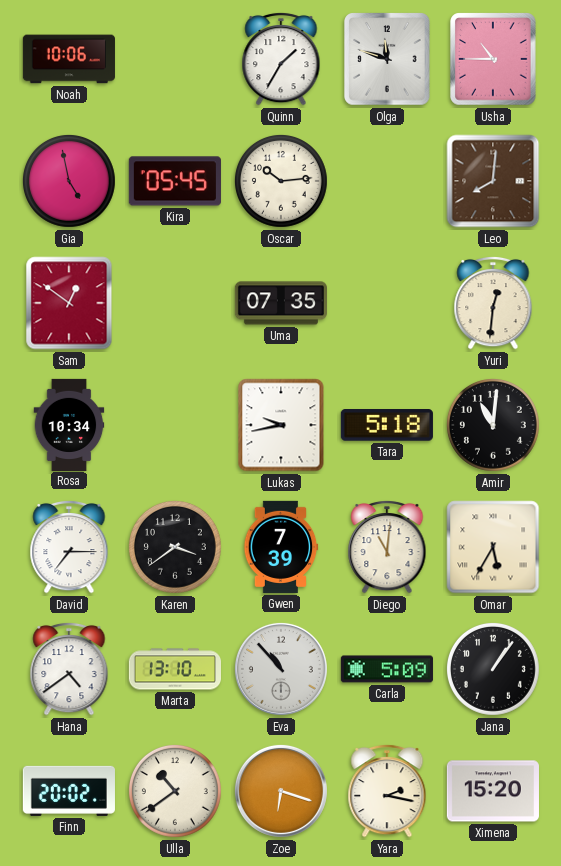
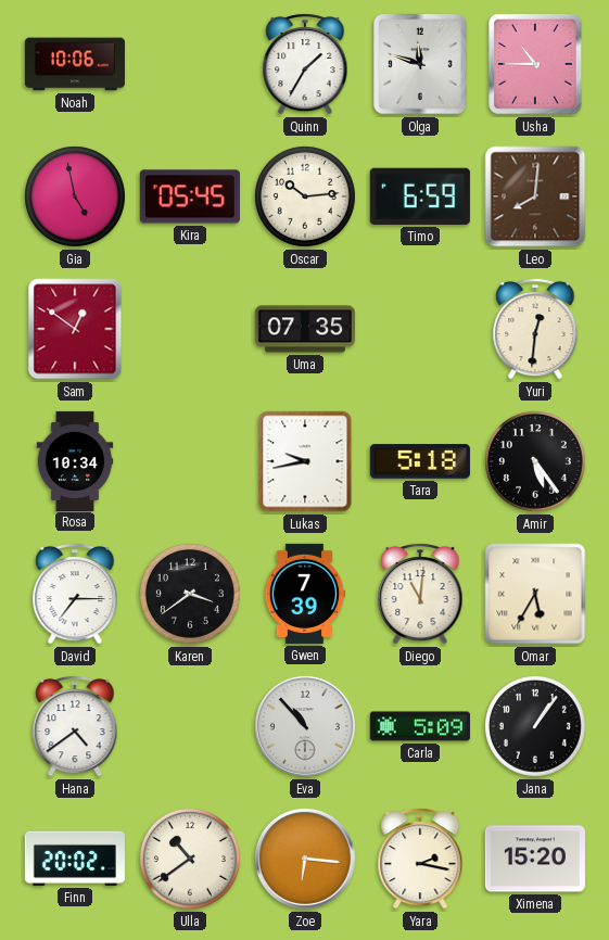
Timo: none -> 6:59 (420, 196)
Amir: 11:01 -> 5:24 (535, 461)
Marta: 13:10 -> none (174, 669)
Zoe: 6:18 -> 6:16 (305, 859)
